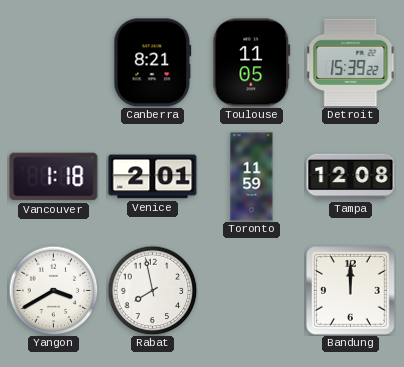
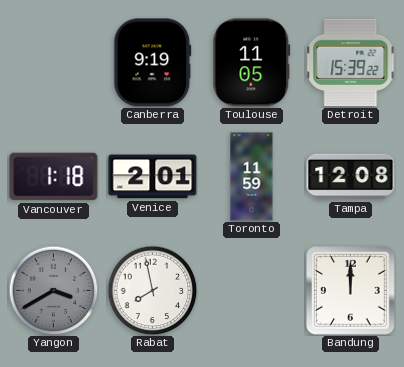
Canberra: 8:21 -> 9:19 (153, 63)
Yangon dial: white -> grey (53, 290)
